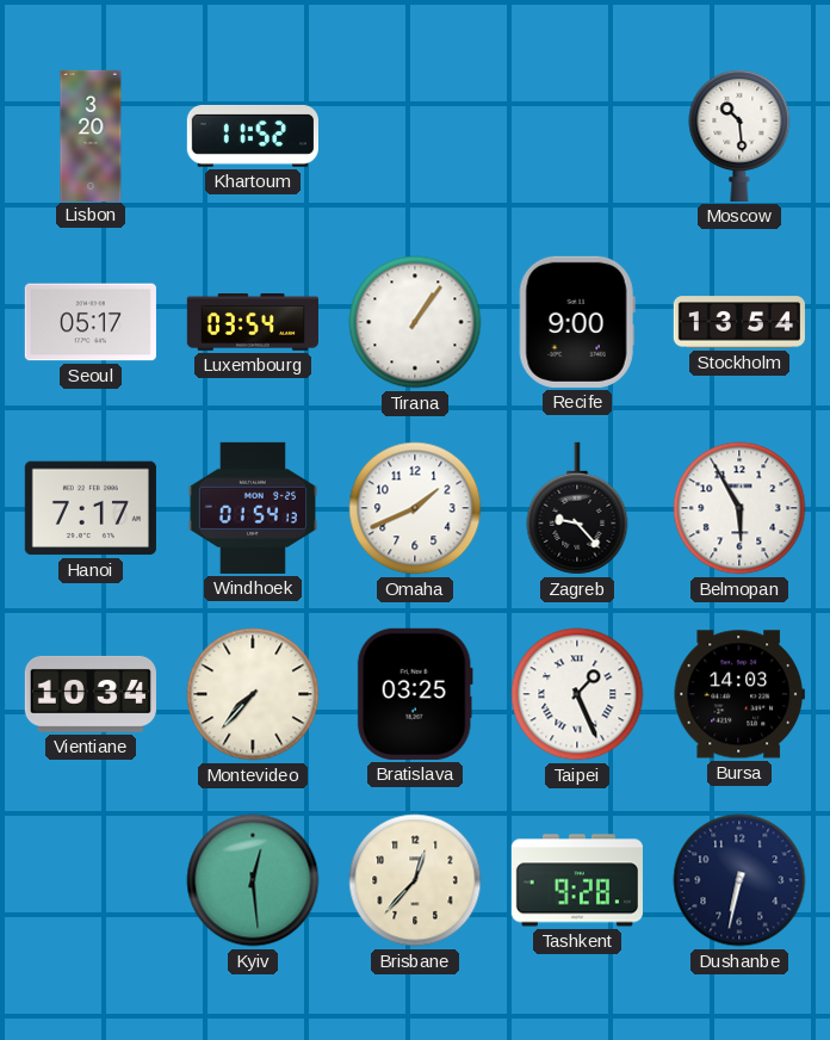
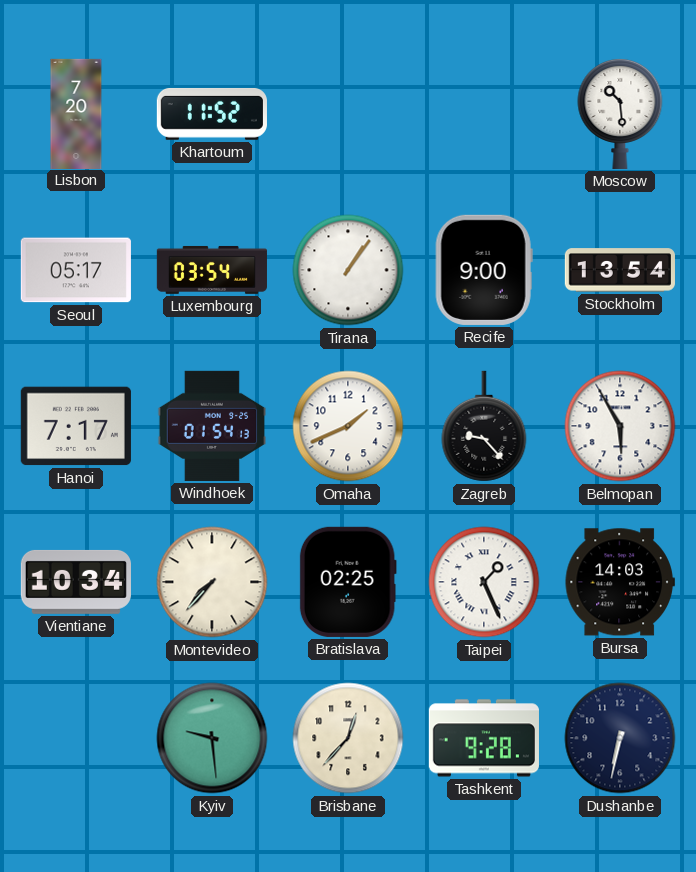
Lisbon: 3:20 -> 7:20 (76, 113)
Bratislava: 03:25 -> 02:25 (348, 582)
Kyiv: 12:29 -> 9:29 (212, 738)
